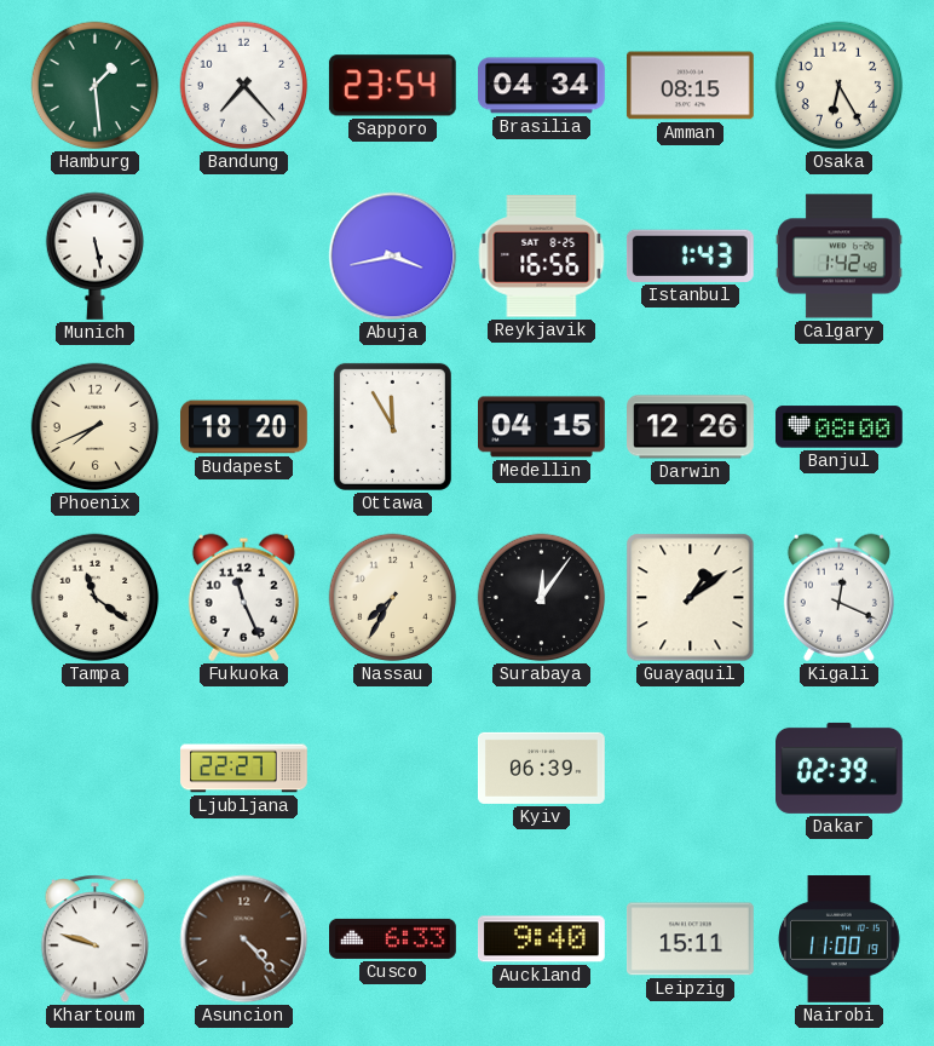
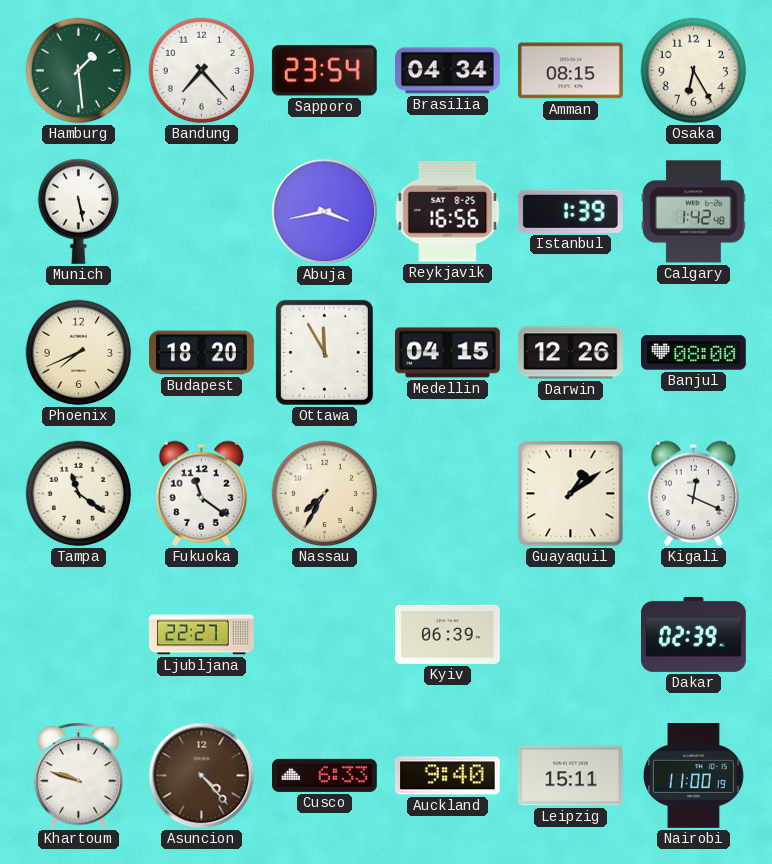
Istanbul: 1:43 -> 1:39 (570, 211)
Fukuoka: 11:26 -> 11:21 (201, 493)
Surabaya: 12:06 -> none (542, 598)
